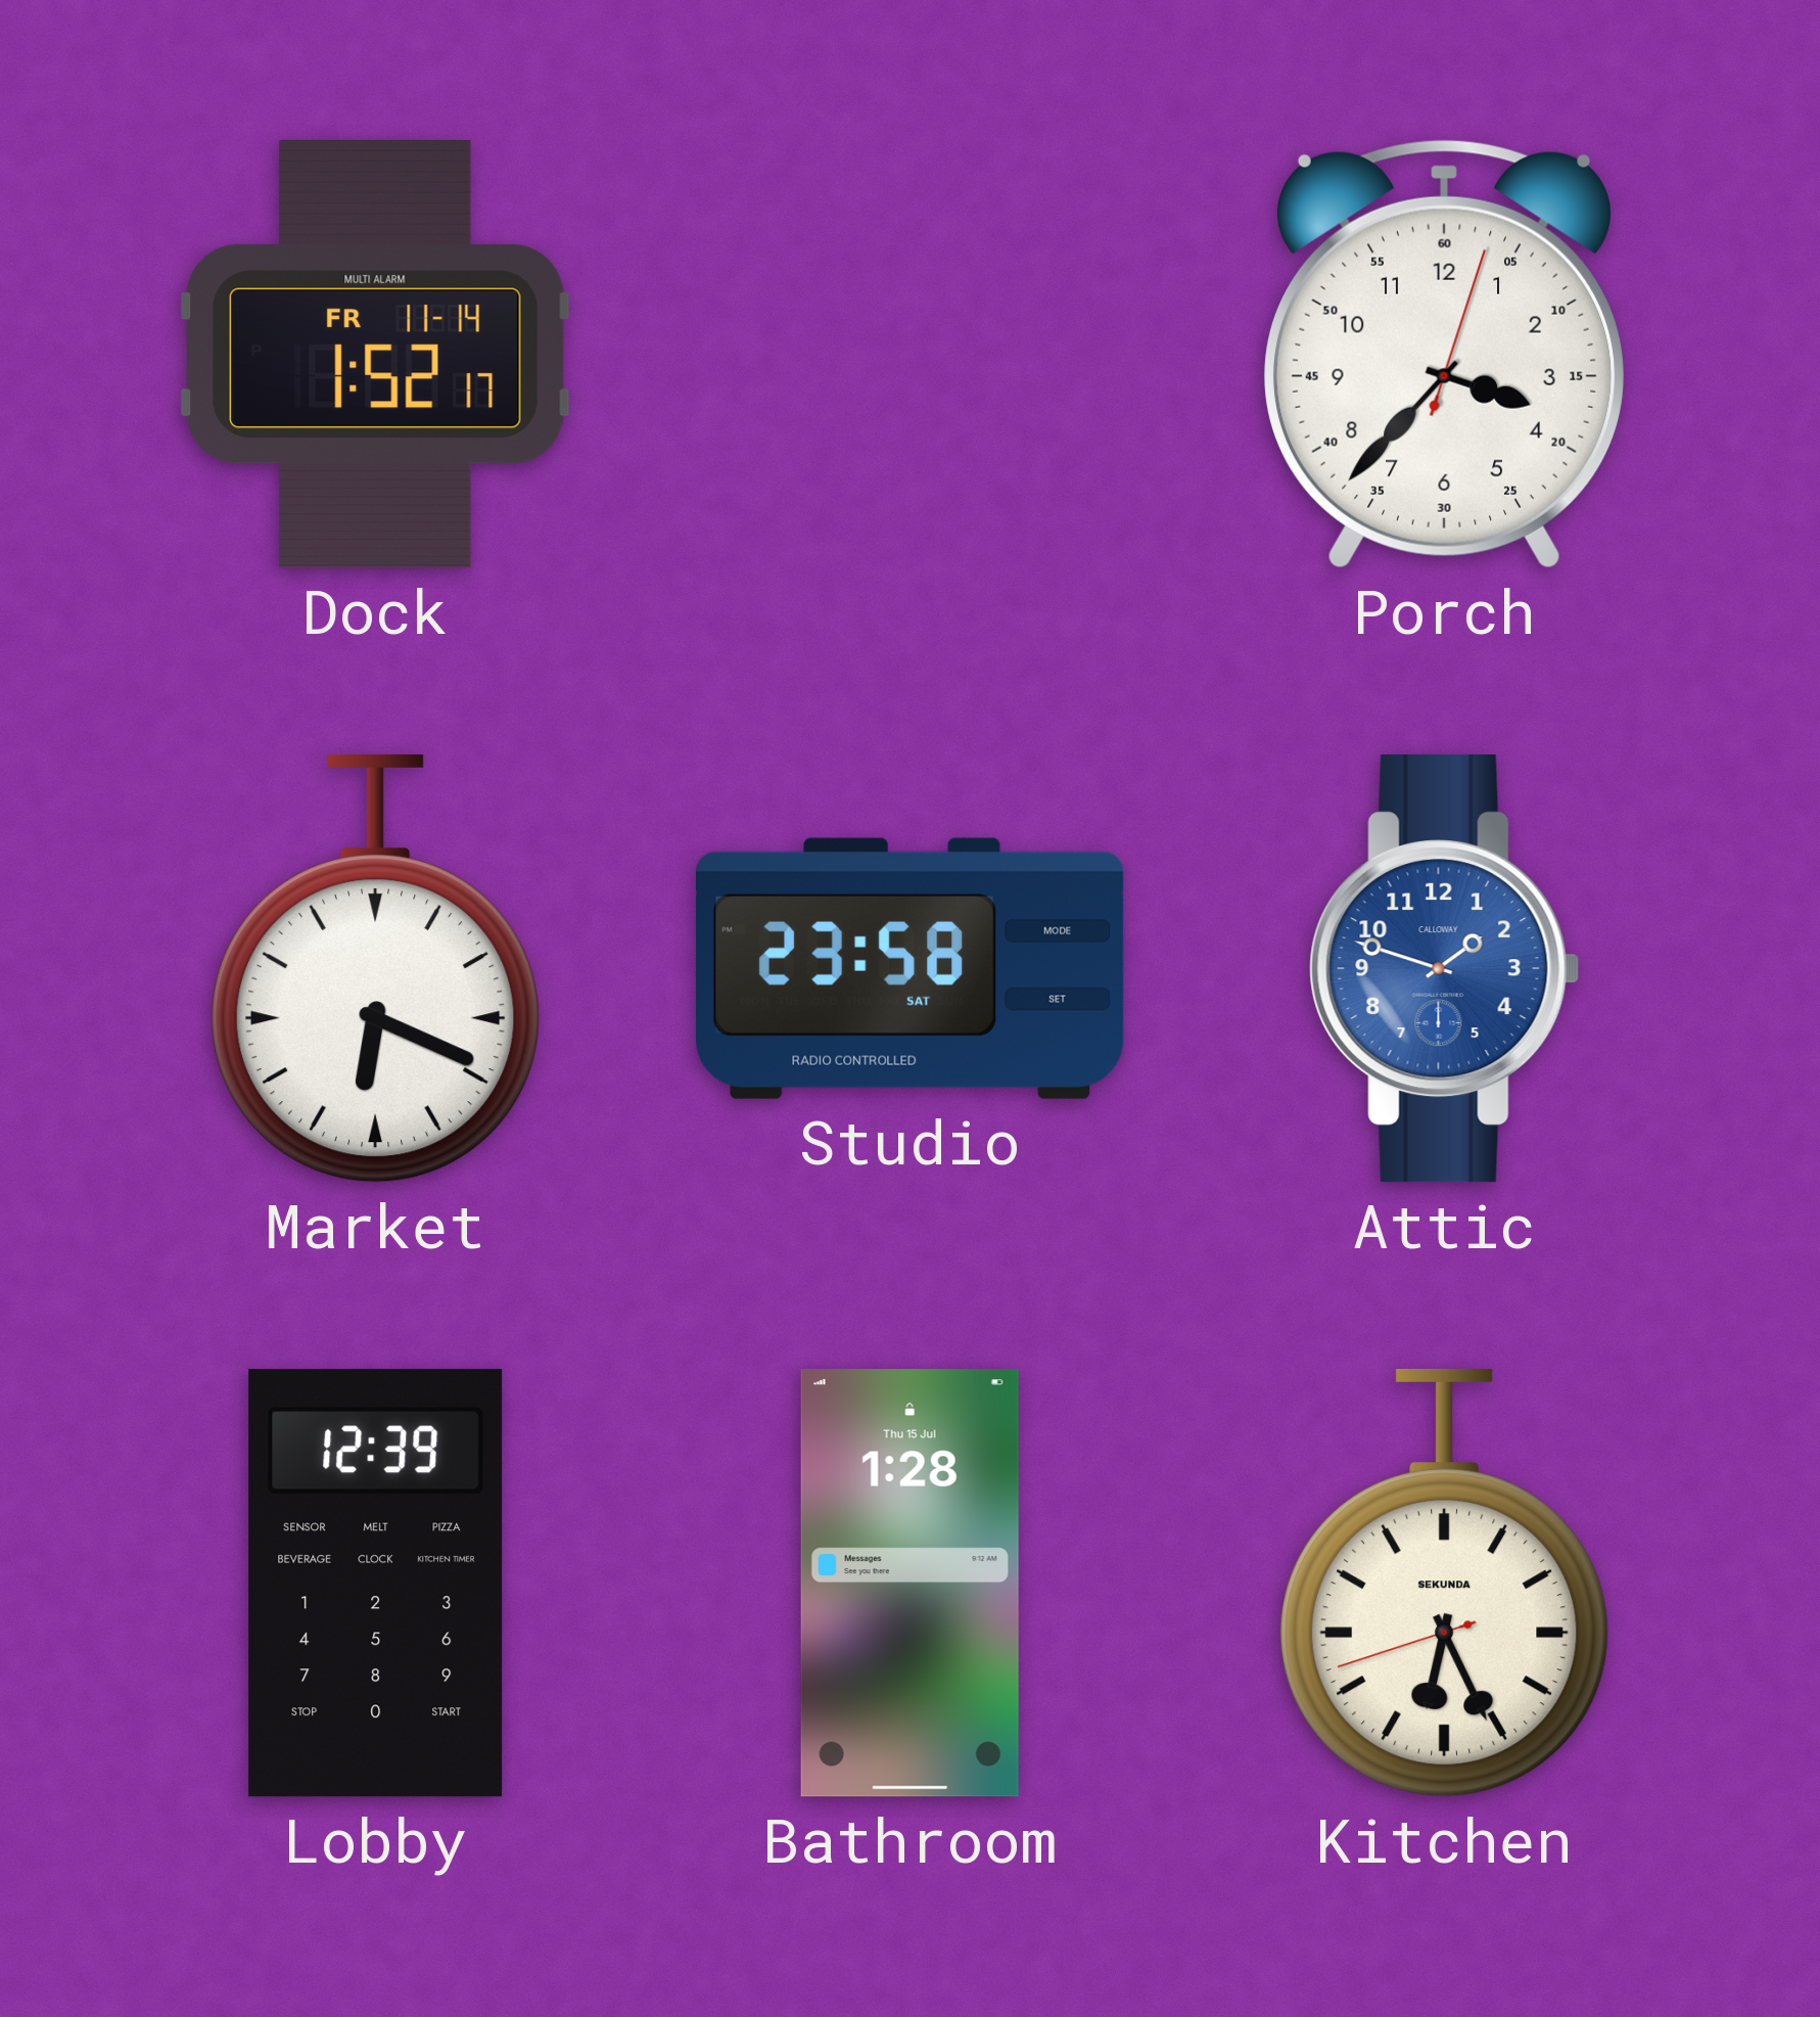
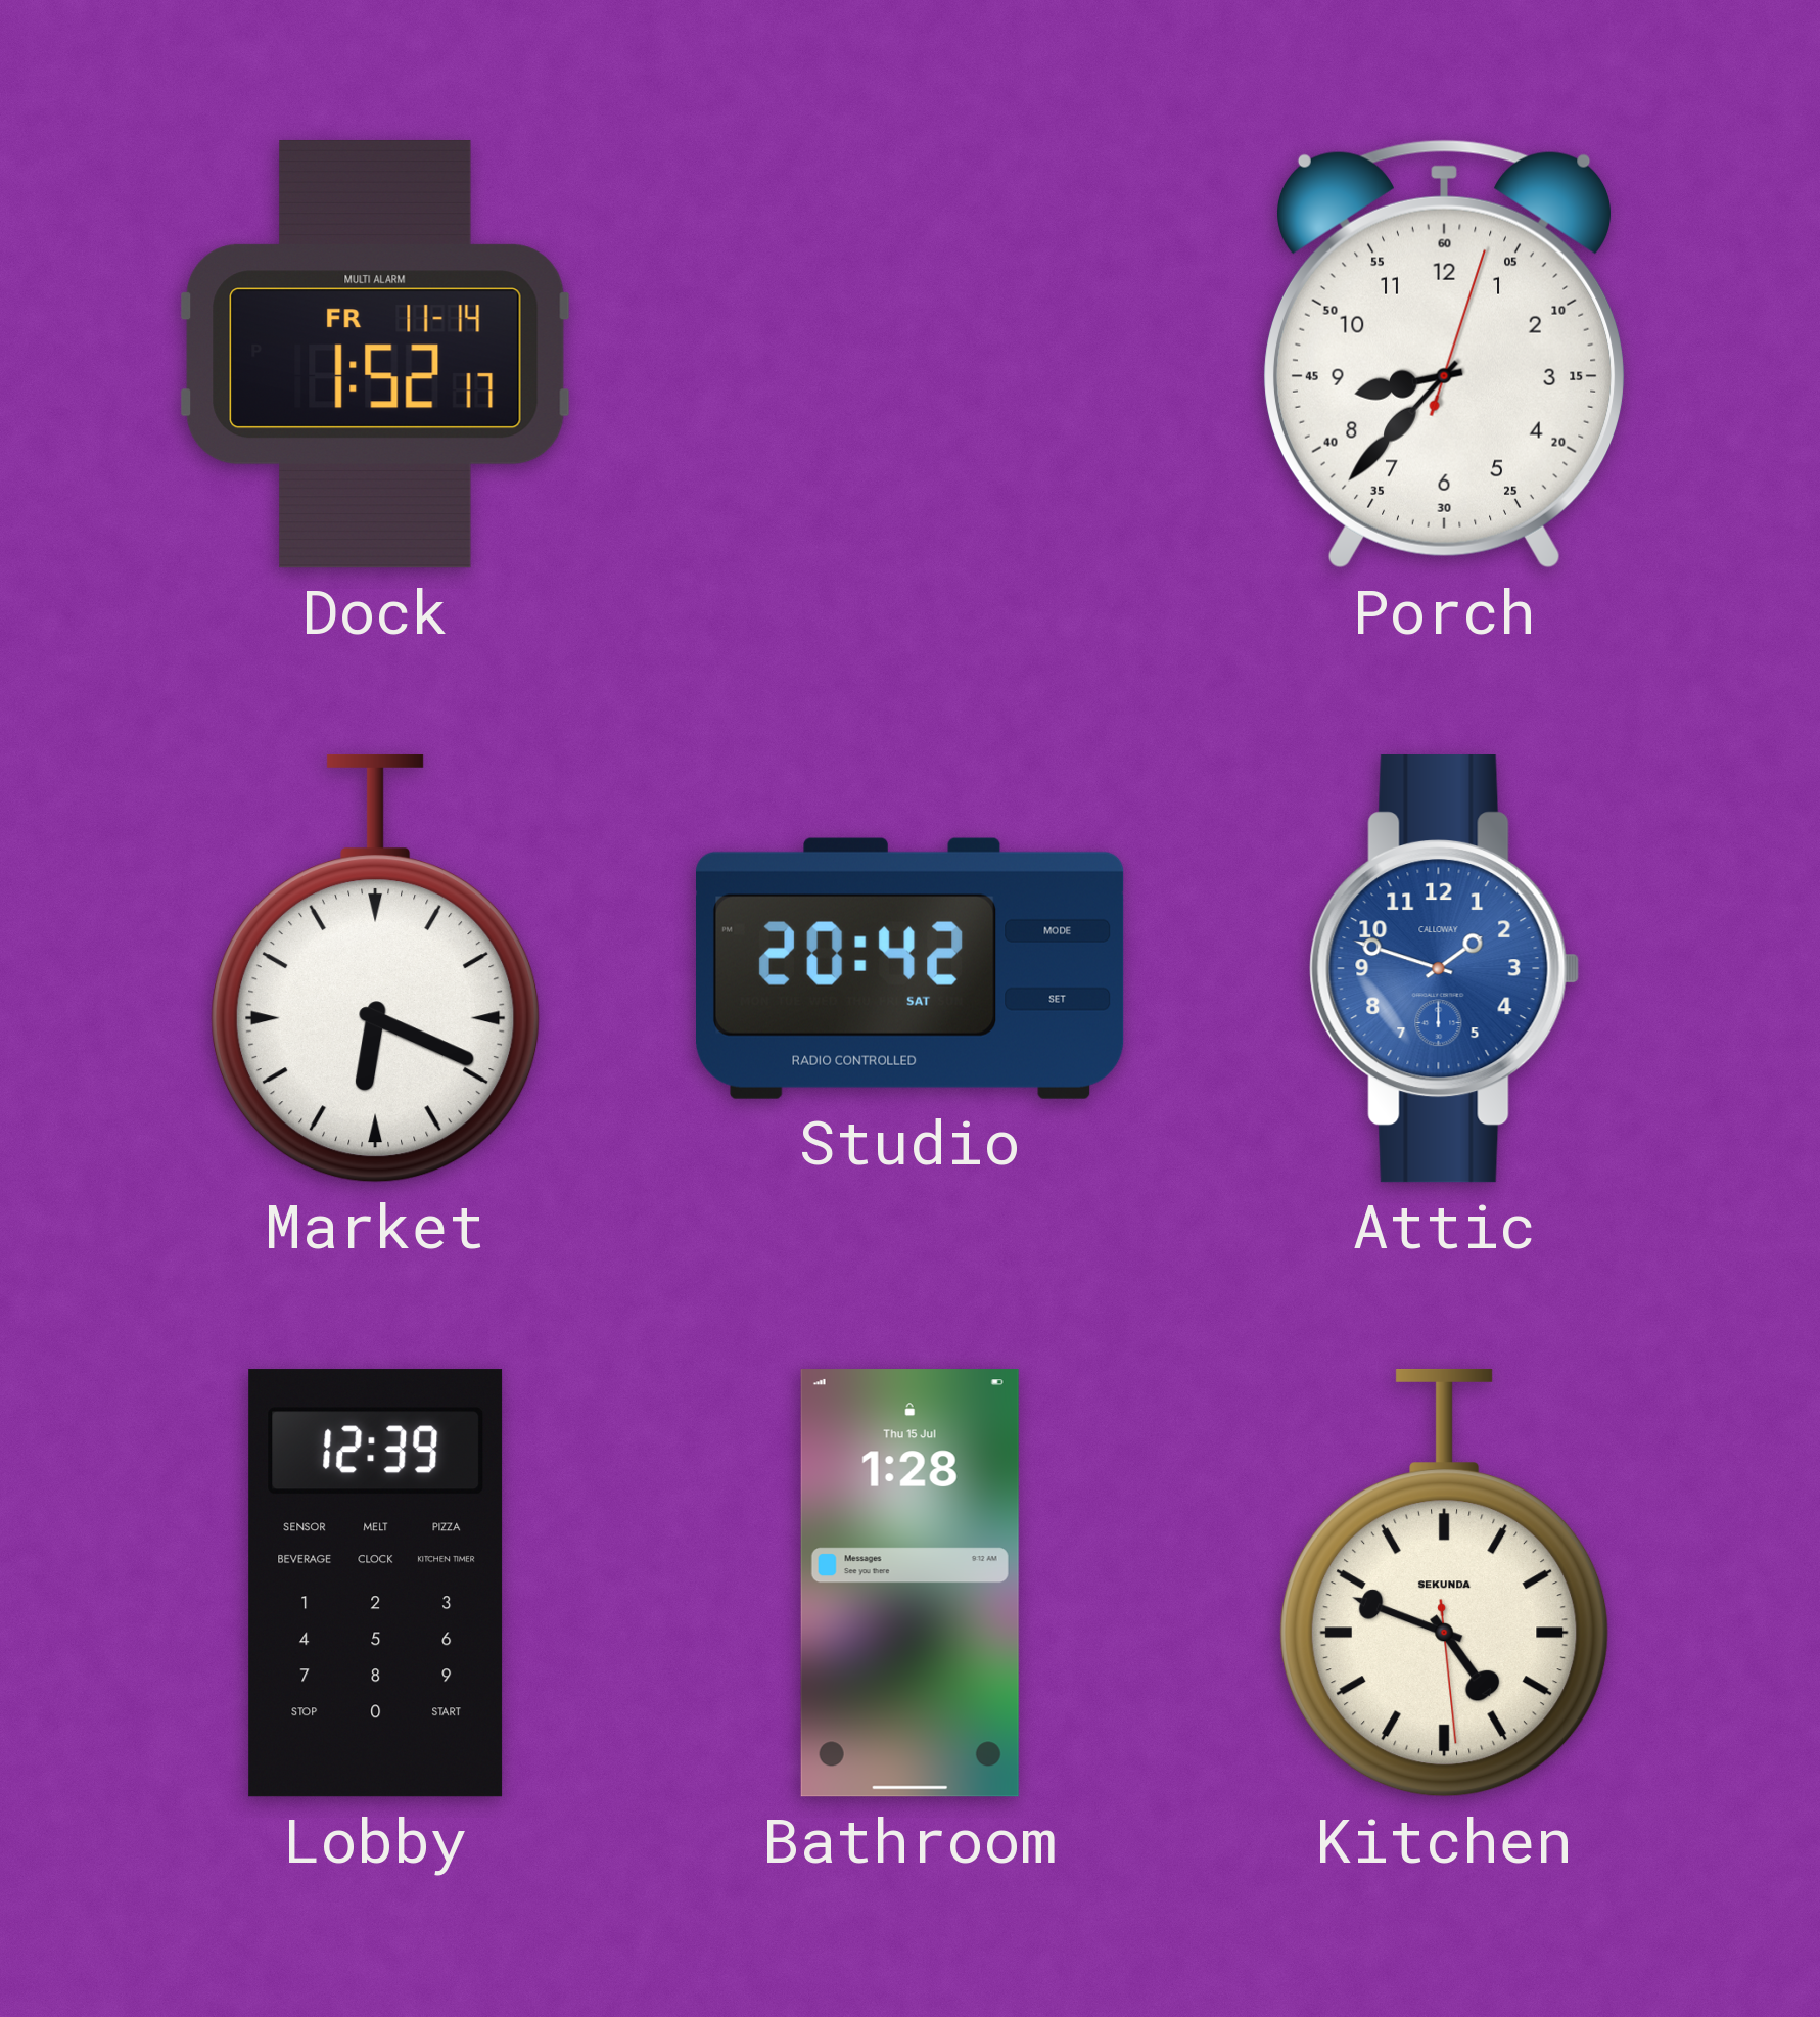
Porch: 3:37 -> 8:37 (1444, 355)
Studio: 23:58 -> 20:42 (911, 968)
Kitchen: 6:25 -> 4:48 (1444, 1583)
